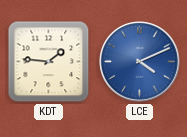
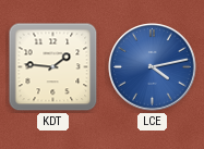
LCE: 4:11 -> 4:13 (153, 67)
